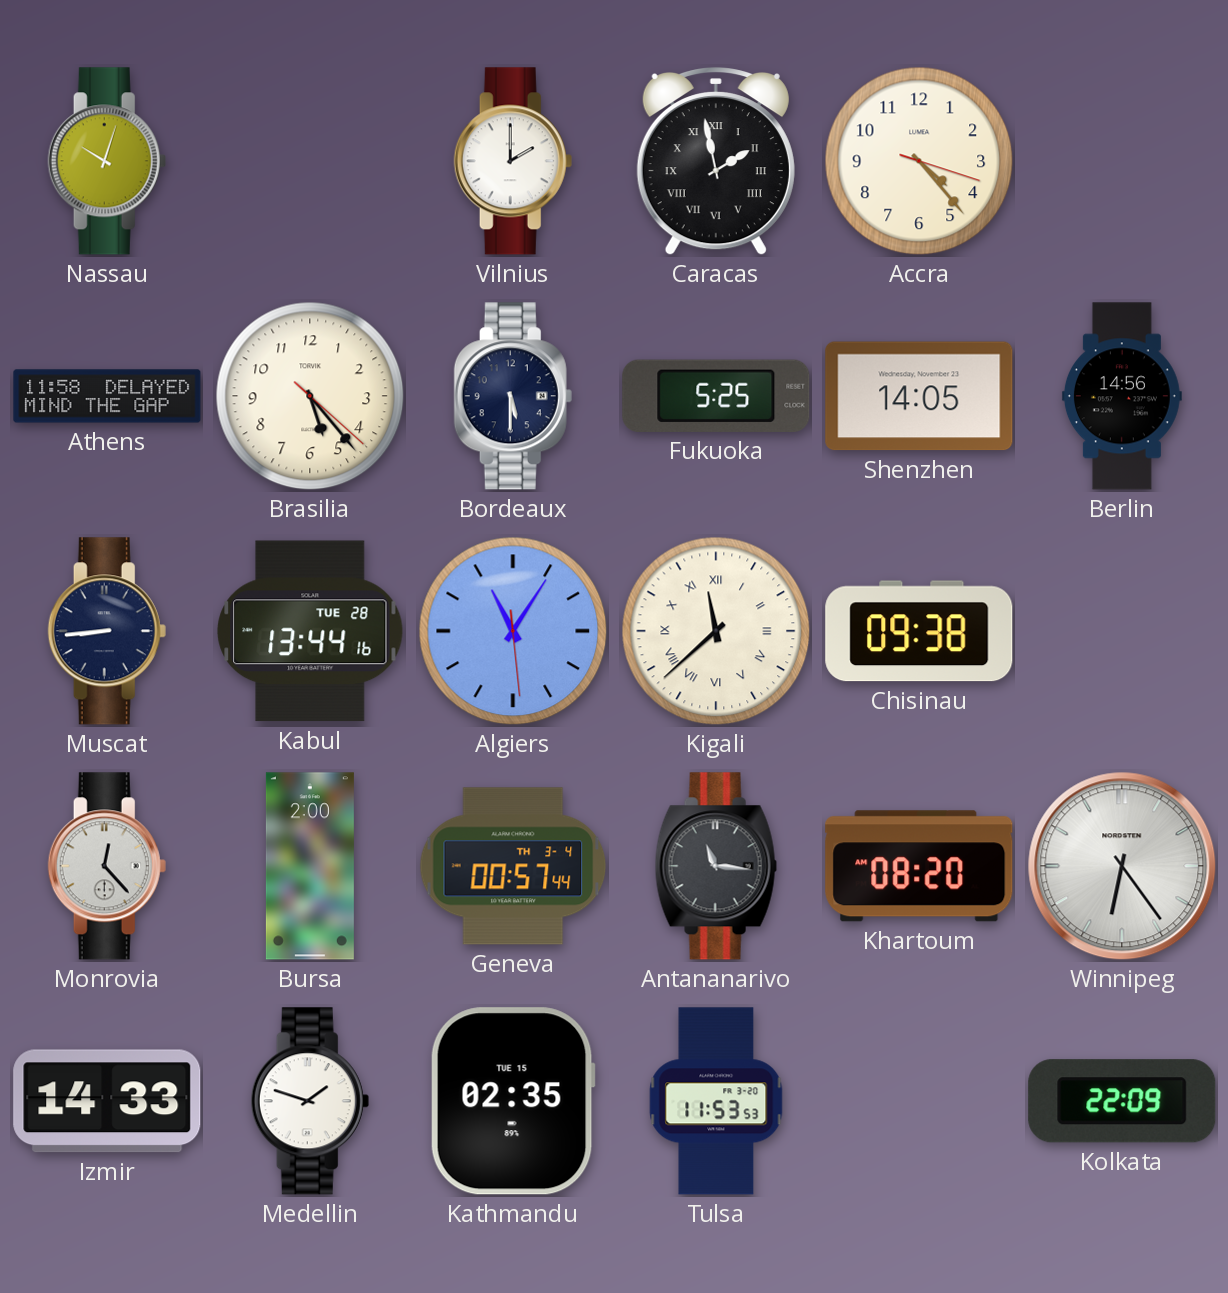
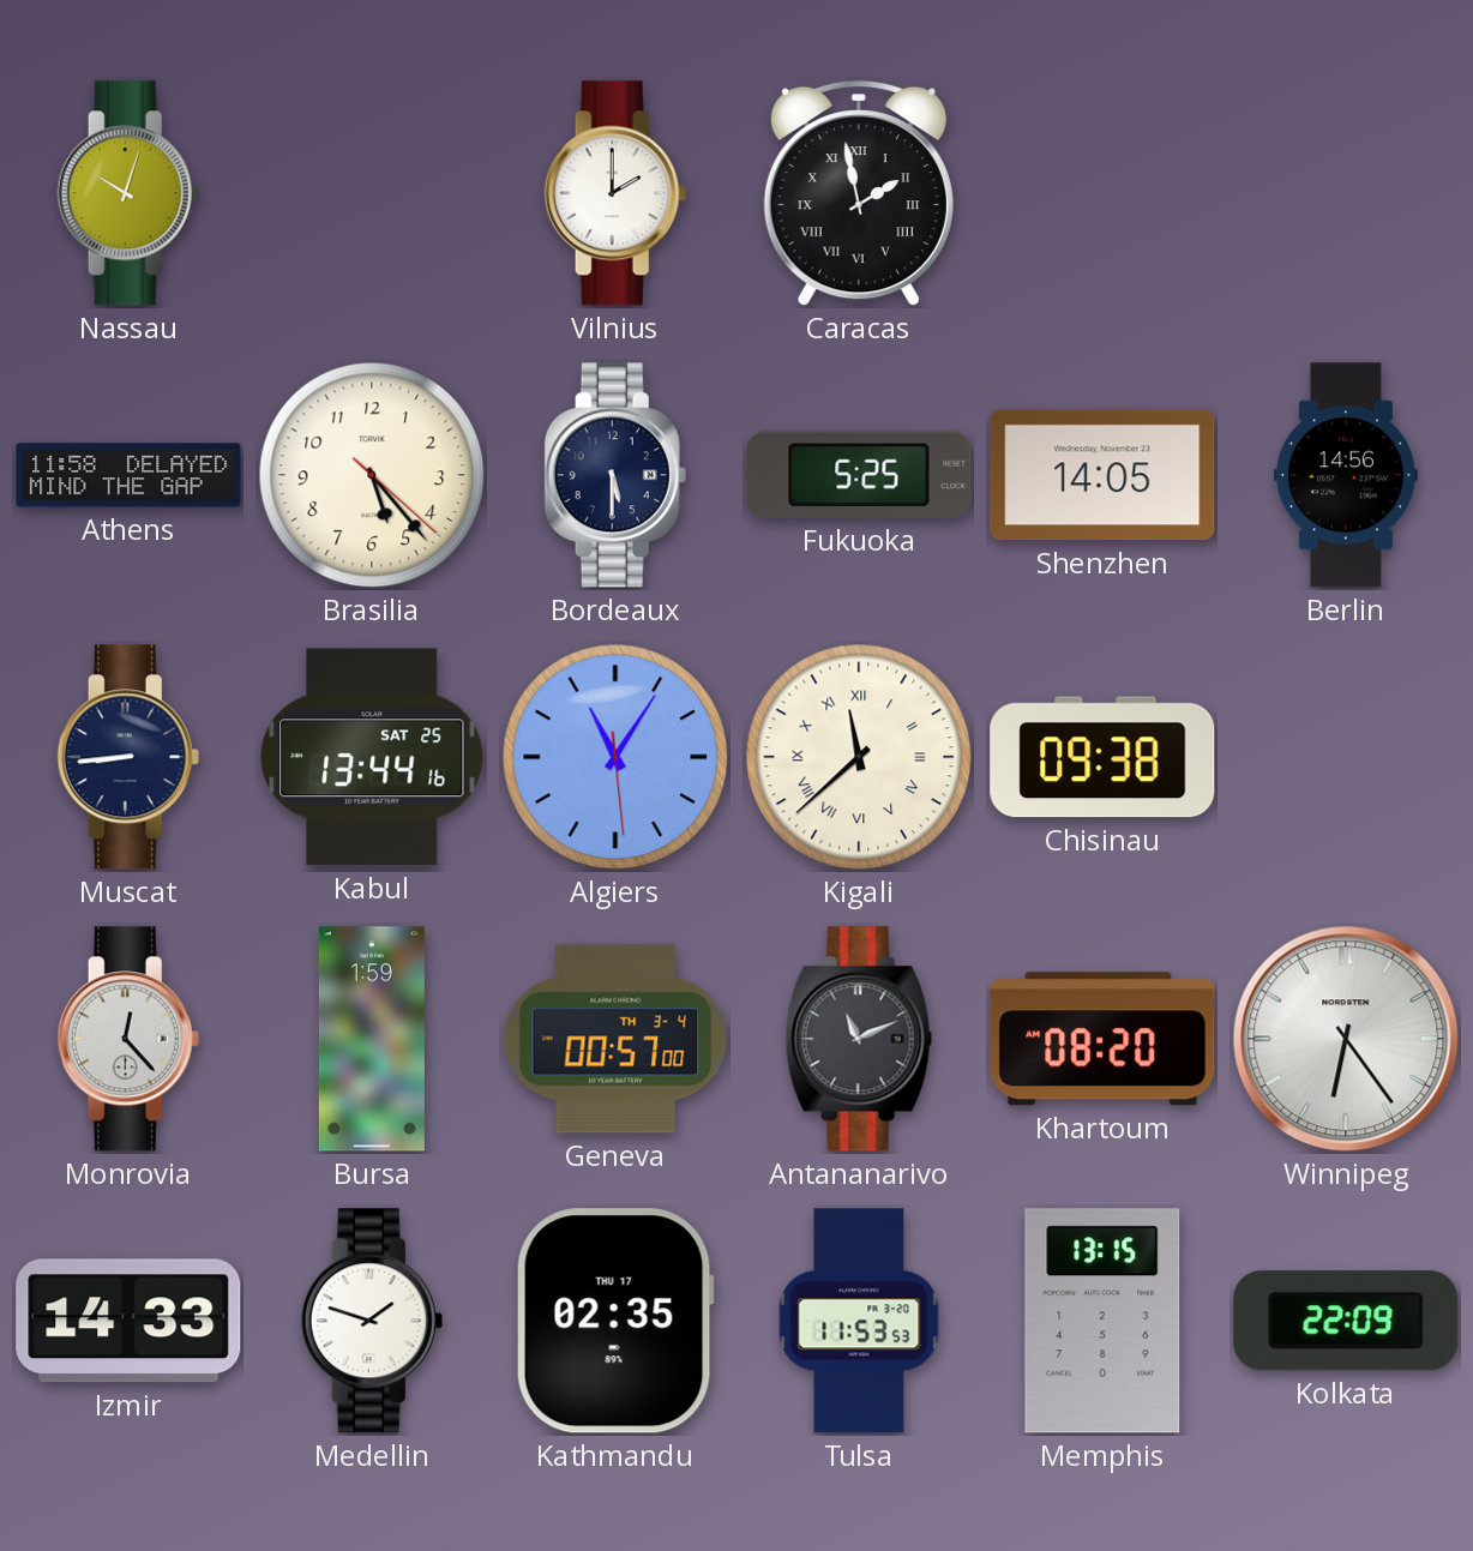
Accra: 4:23 -> none (919, 161)
Kabul date: TUE 28 -> SAT 25 (372, 757)
Bursa: 2:00 -> 1:59 (372, 1039)
Geneva: 00:57:44 -> 00:57:00 (615, 1039)
Antananarivo: 11:16 -> 11:11 (859, 1039)
Kathmandu date: TUE 15 -> THU 17 (615, 1321)
Memphis: none -> 13:15 (1102, 1321)
